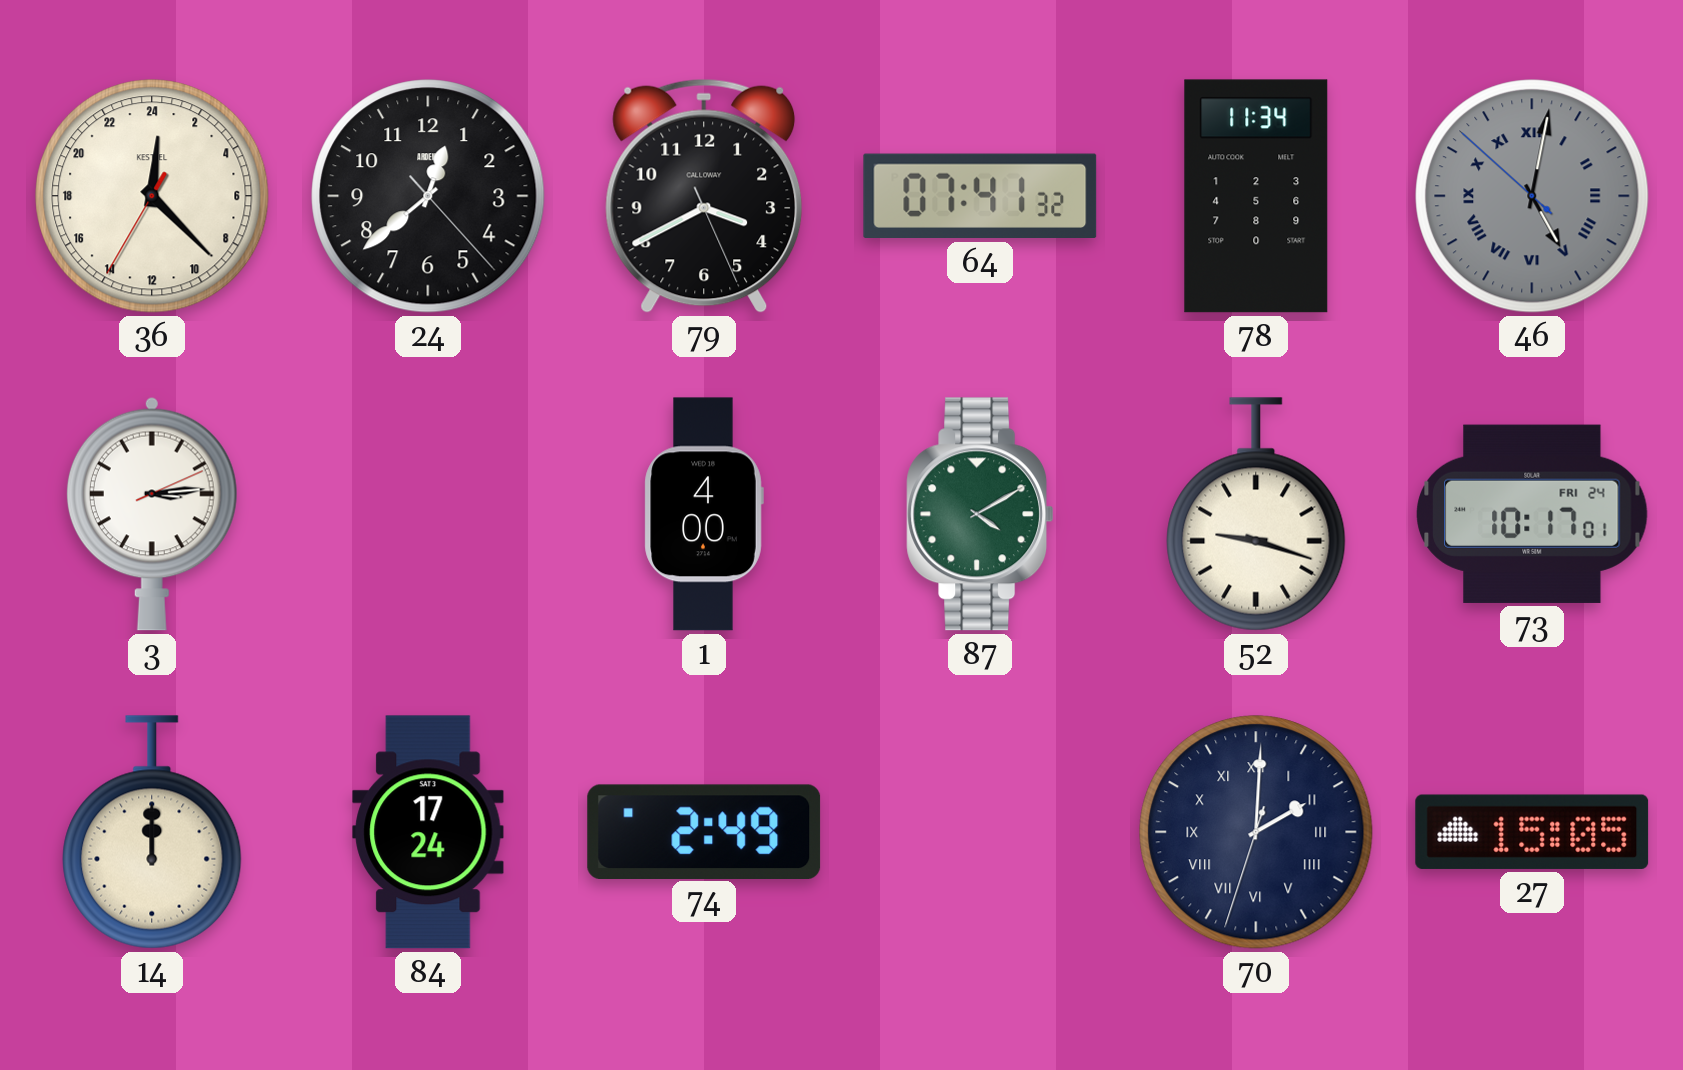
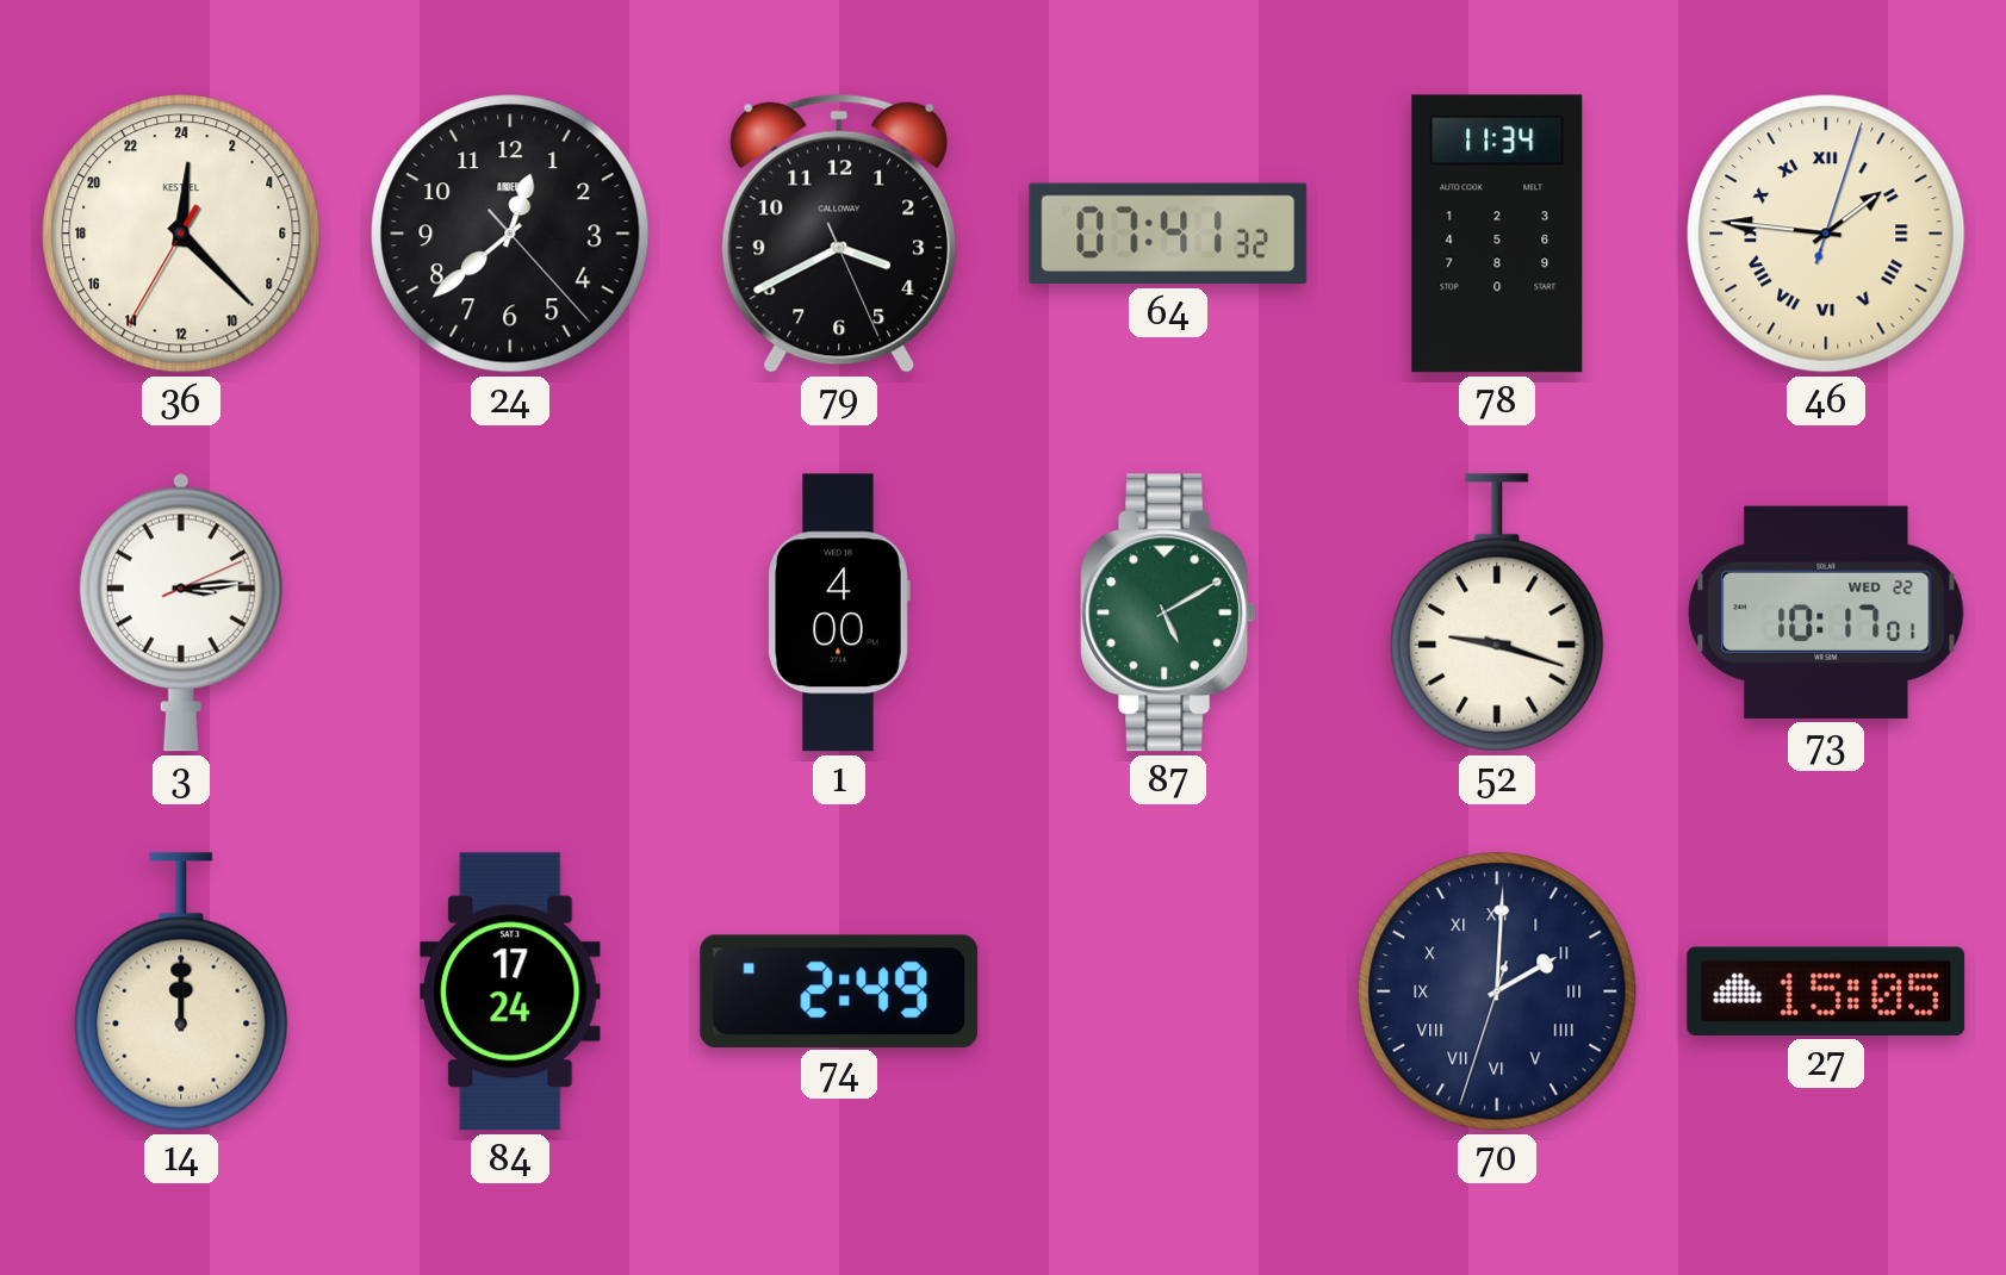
46: 5:01 -> 1:46 (1826, 234)
46 dial: grey -> cream (1826, 234)
87: 4:10 -> 5:10 (1168, 612)
73 date: FRI 24 -> WED 22 (1826, 612)
